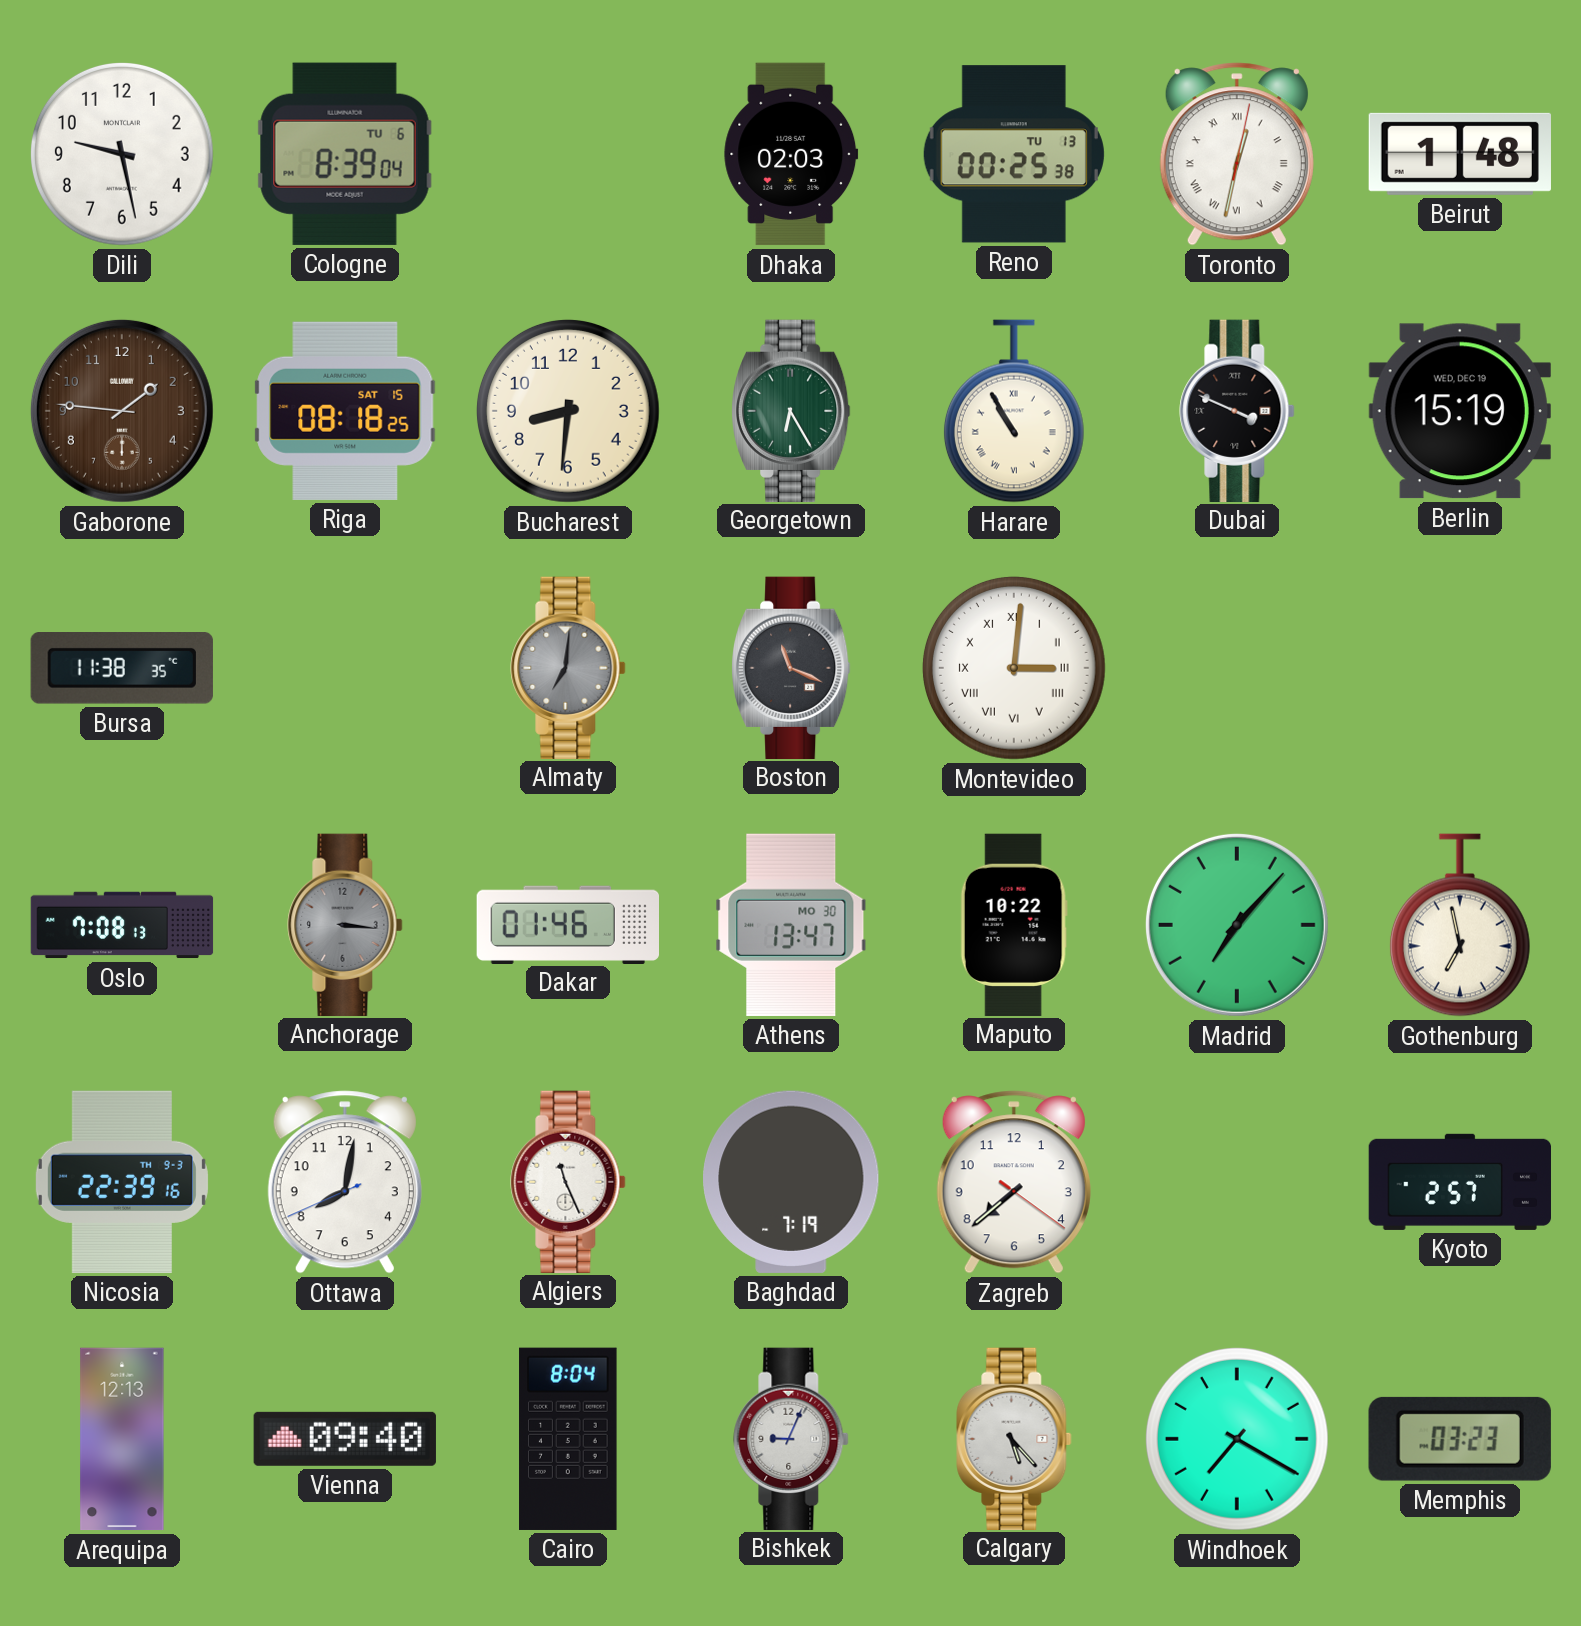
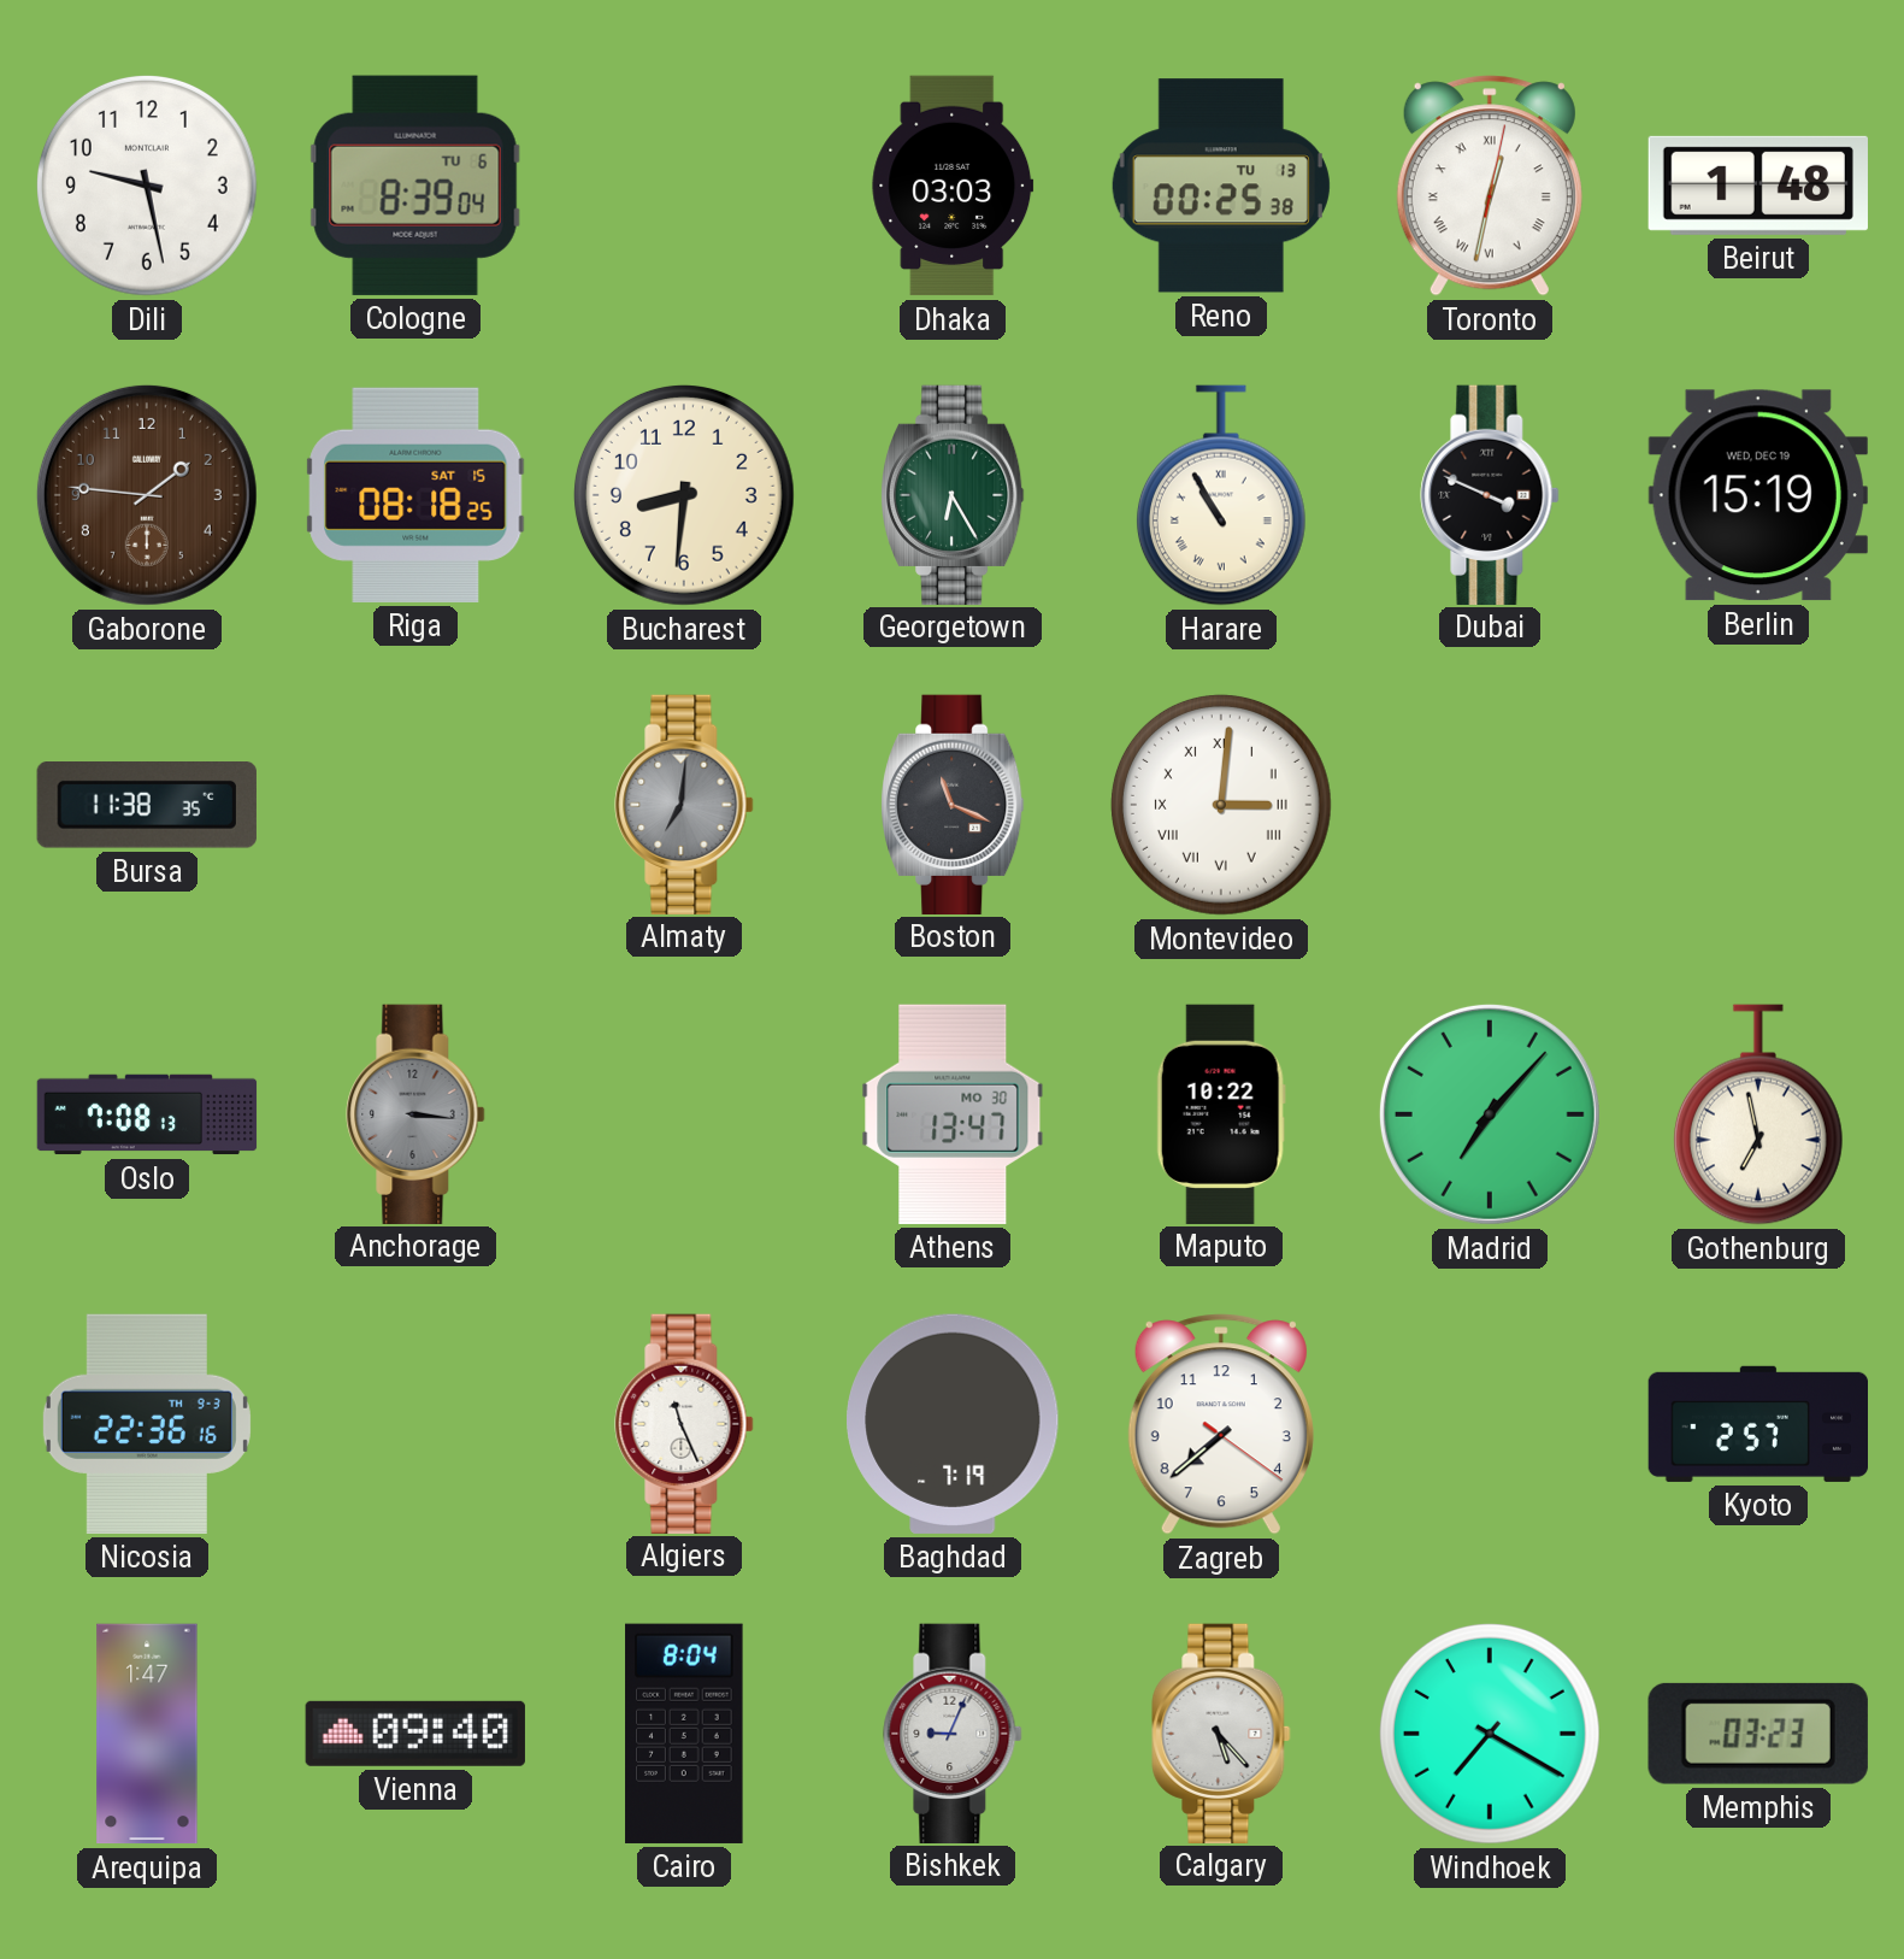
Dhaka: 02:03 -> 03:03 (953, 186)
Dakar: 01:46 -> none (567, 924)
Nicosia: 22:39 -> 22:36 (147, 1424)
Ottawa: 8:01 -> none (345, 1182)
Arequipa: 12:13 -> 1:47 (147, 1734)
